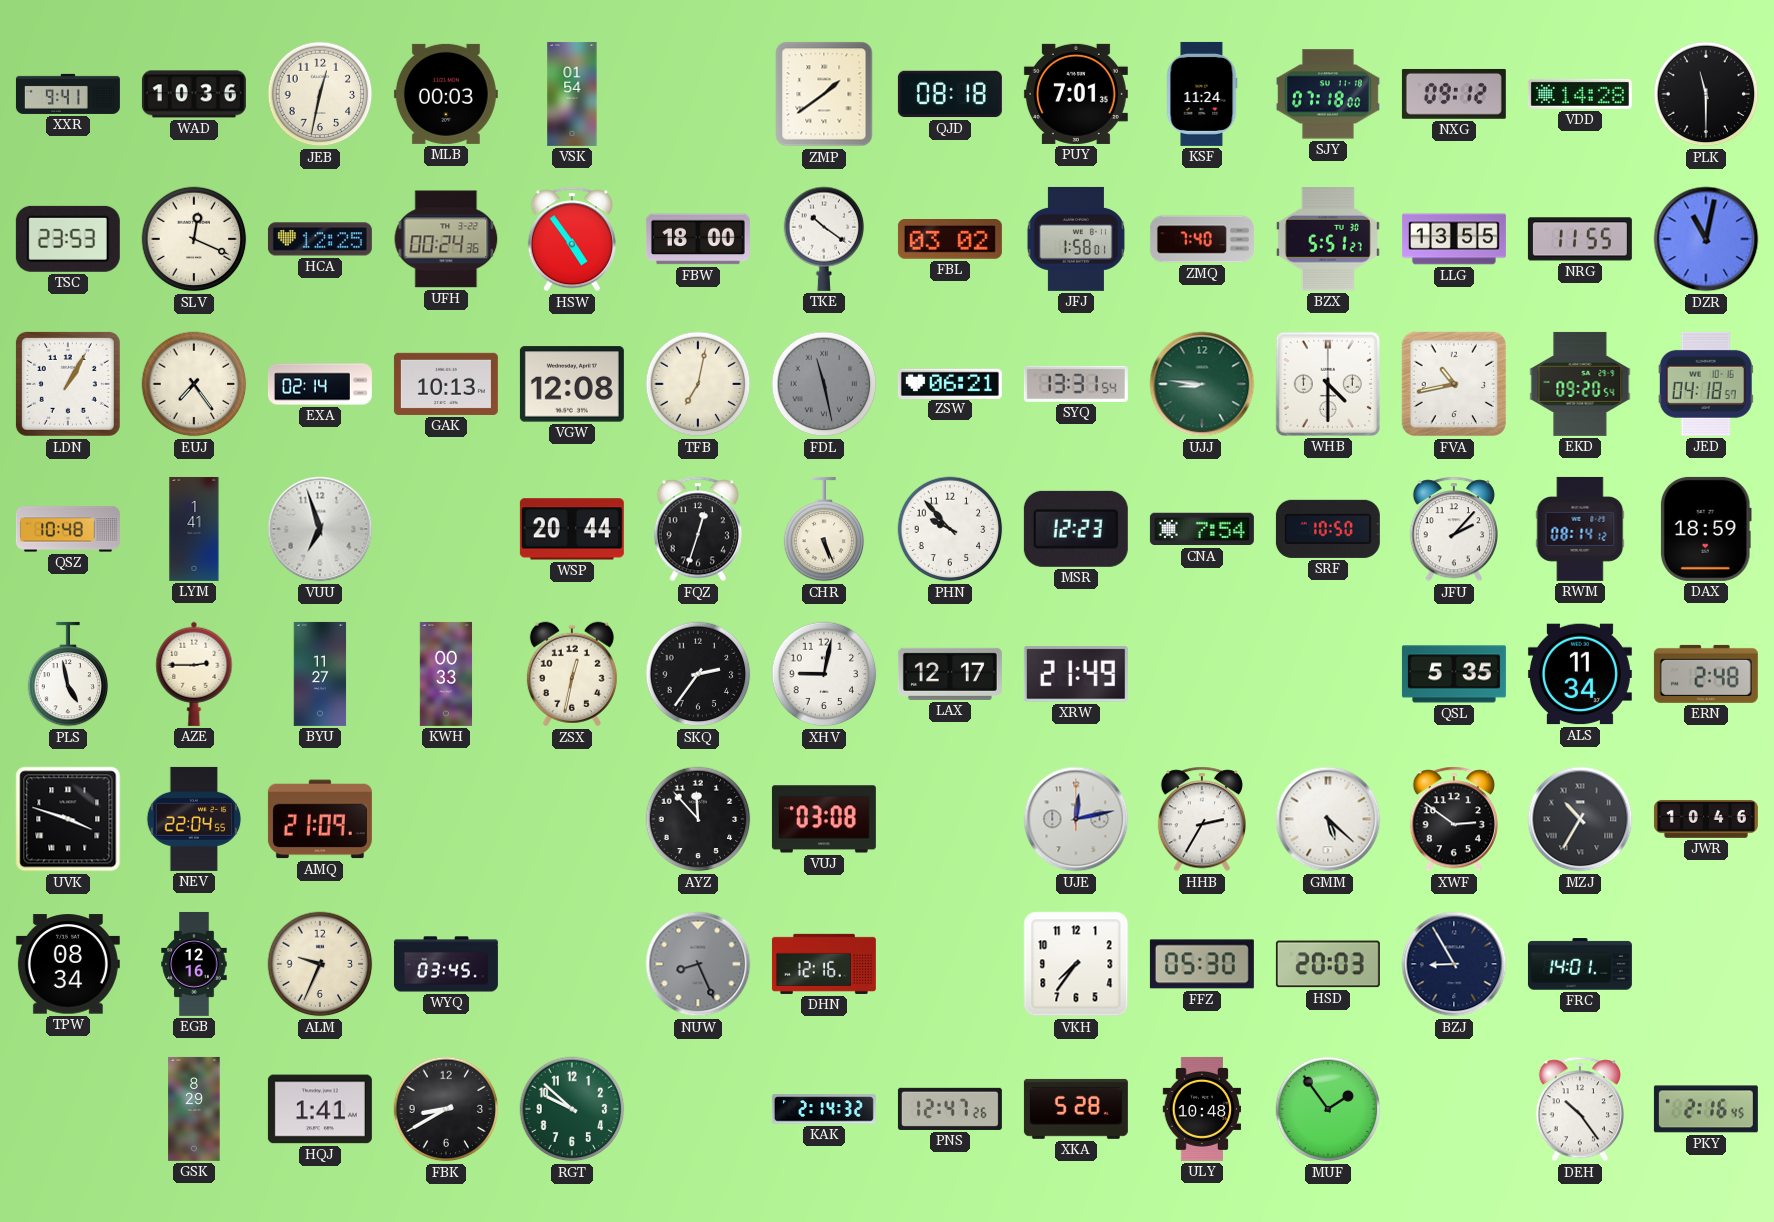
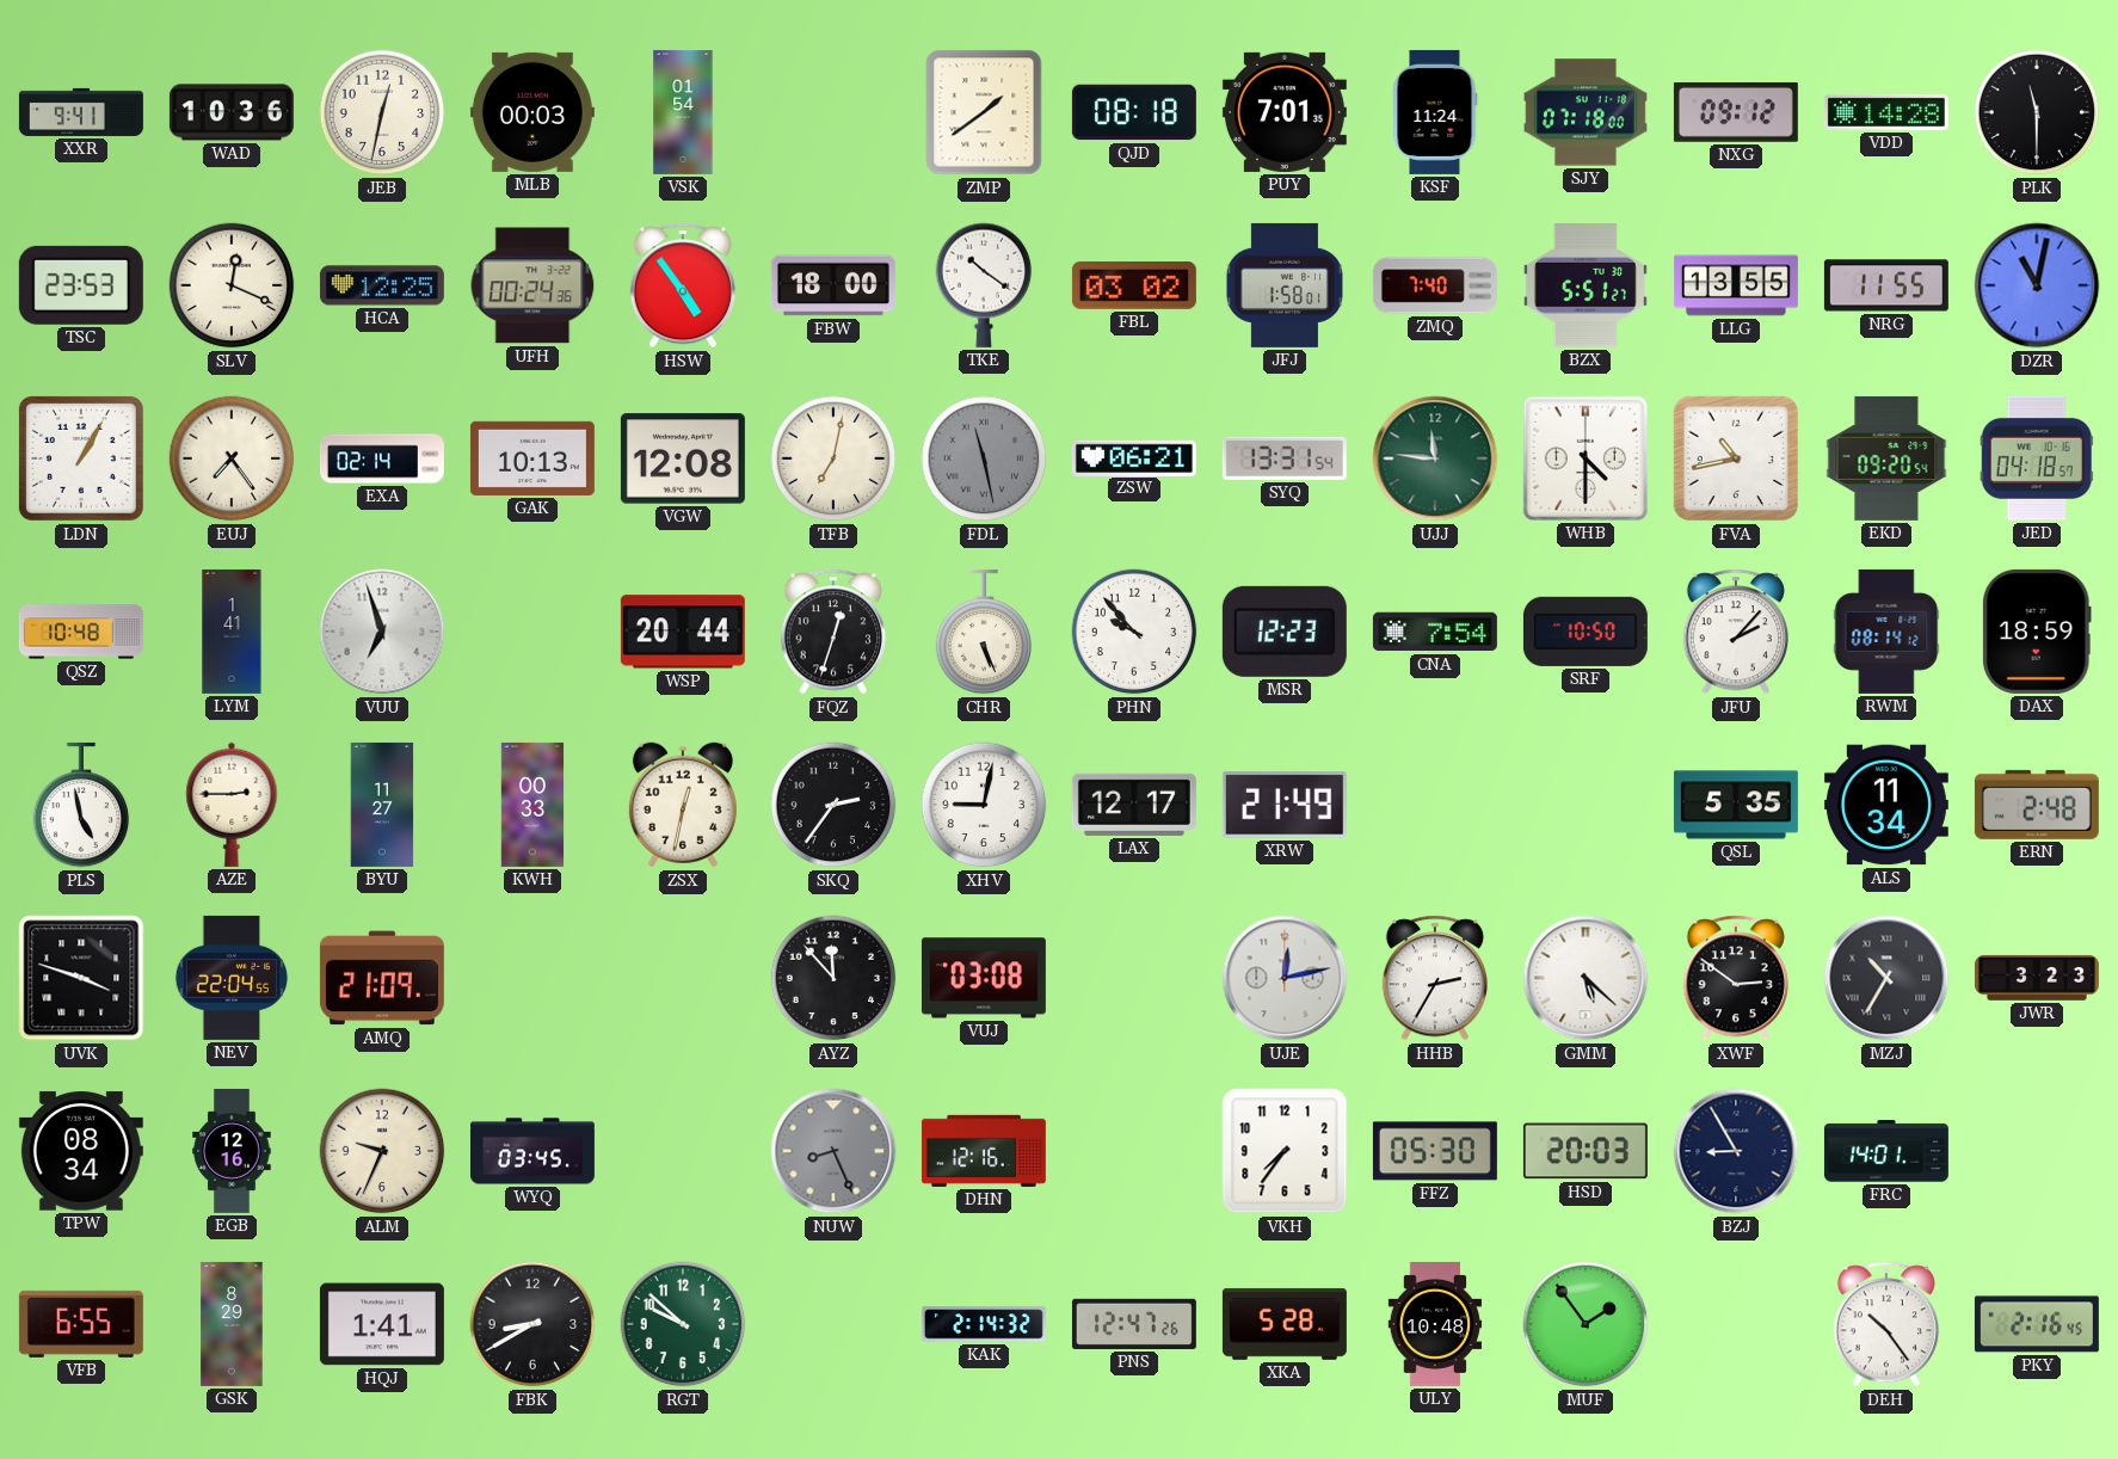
UJJ: 8:46 -> 11:46 (1435, 458)
JWR: 10:46 -> 3:23 (2037, 978)
VFB: none -> 6:55 (81, 1324)
